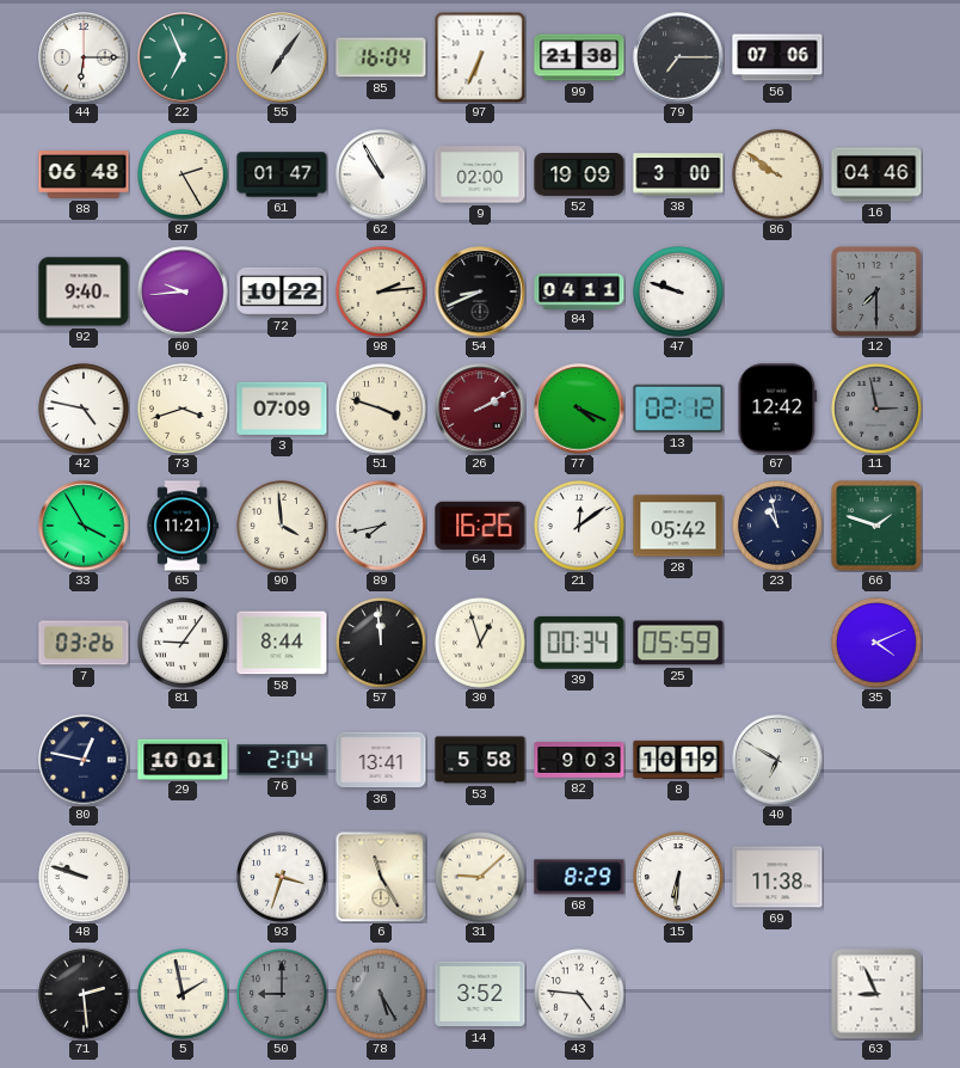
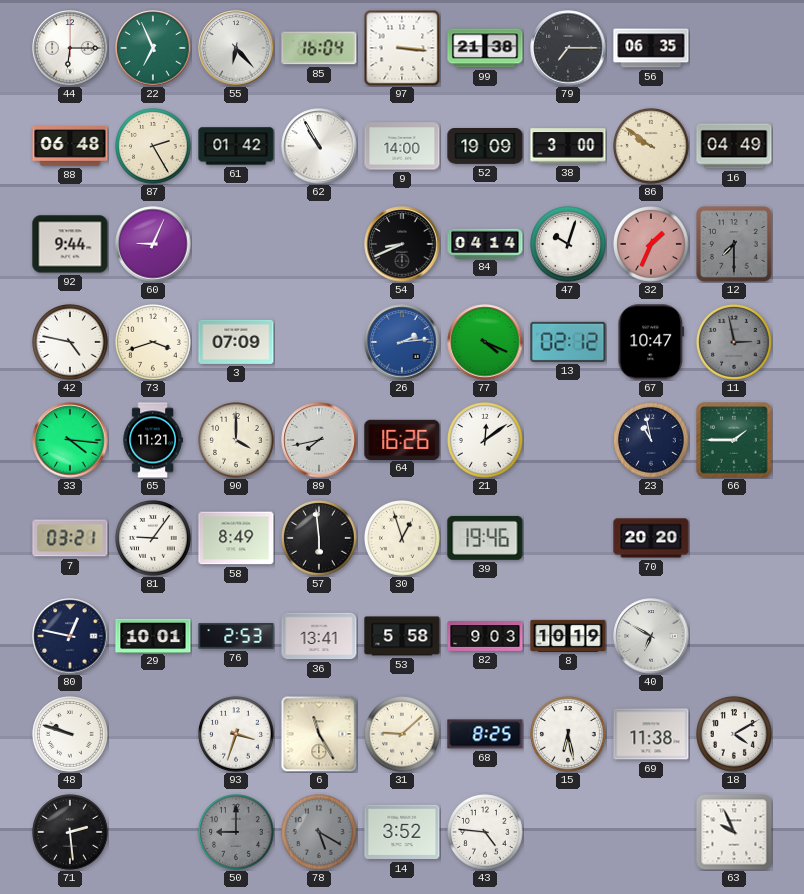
55: 7:06 -> 6:23 (236, 48)
97: 6:34 -> 3:16 (402, 48)
56: 07:06 -> 06:35 (651, 48)
61: 01:47 -> 01:42 (236, 146)
9: 02:00 -> 14:00 (402, 146)
16: 04:46 -> 04:49 (734, 146)
92: 9:40 -> 9:44 (70, 244)
60: 9:44 -> 9:04 (153, 244)
72: 10:22 -> none (282, 291)
98: 2:14 -> none (382, 293)
84: 04:11 -> 04:14 (485, 243)
47: 9:48 -> 10:03 (569, 245)
32: none -> 1:34 (652, 245)
51: 3:48 -> none (382, 410)
26: 2:10 -> 2:14 (402, 342)
26 dial: burgundy -> blue (402, 342)
67: 12:42 -> 10:47 (651, 342)
33: 3:55 -> 4:16 (70, 440)
90: 3:59 -> 4:00 (237, 441)
28: 05:42 -> none (678, 526)
66: 1:48 -> 1:45 (734, 440)
7: 03:26 -> 03:21 (70, 538)
58: 8:44 -> 8:49 (236, 538)
57: 11:59 -> 5:59 (320, 539)
39: 00:34 -> 19:46 (485, 538)
25: 05:59 -> none (678, 643)
70: none -> 20:20 (651, 538)
35: 4:11 -> none (878, 644)
76: 2:04 -> 2:53 (236, 636)
68: 8:29 -> 8:25 (485, 734)
15: 6:31 -> 6:28 (569, 735)
18: none -> 4:10 (735, 735)
5: 1:58 -> none (184, 995)
78: 5:25 -> 5:20 (320, 833)
63: 8:56 -> 9:56 (734, 832)
